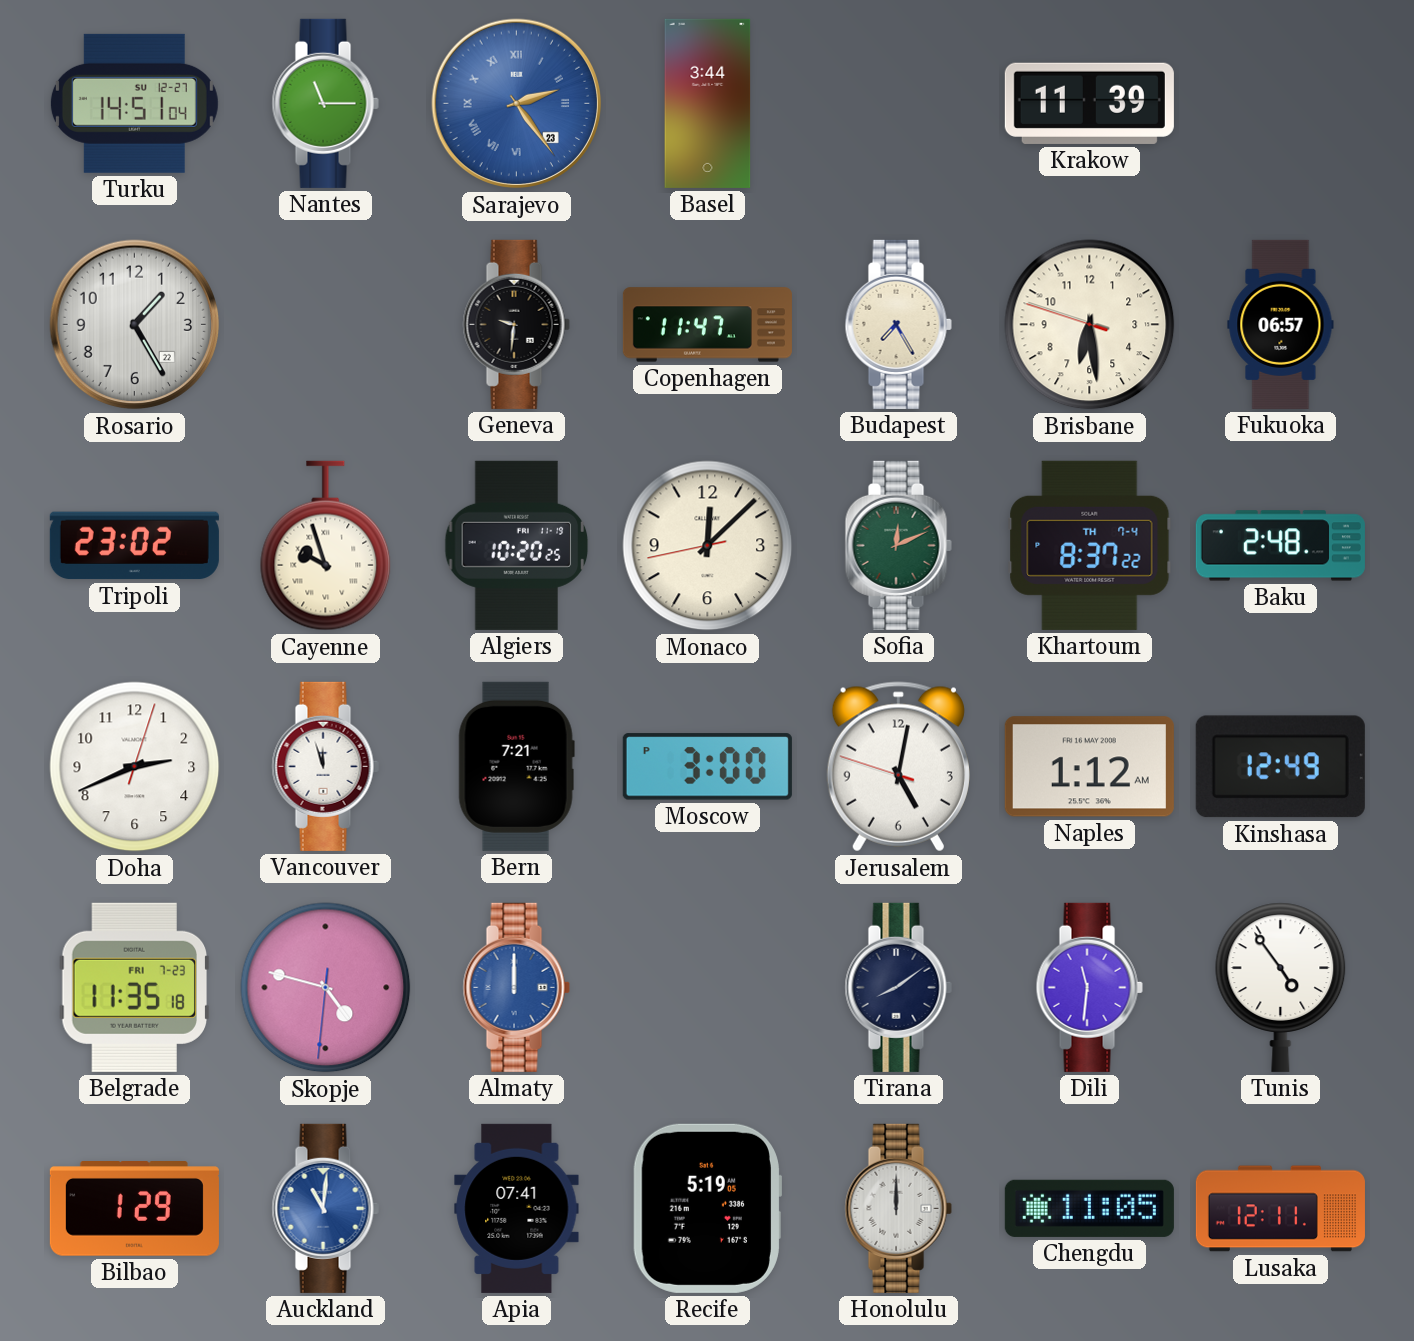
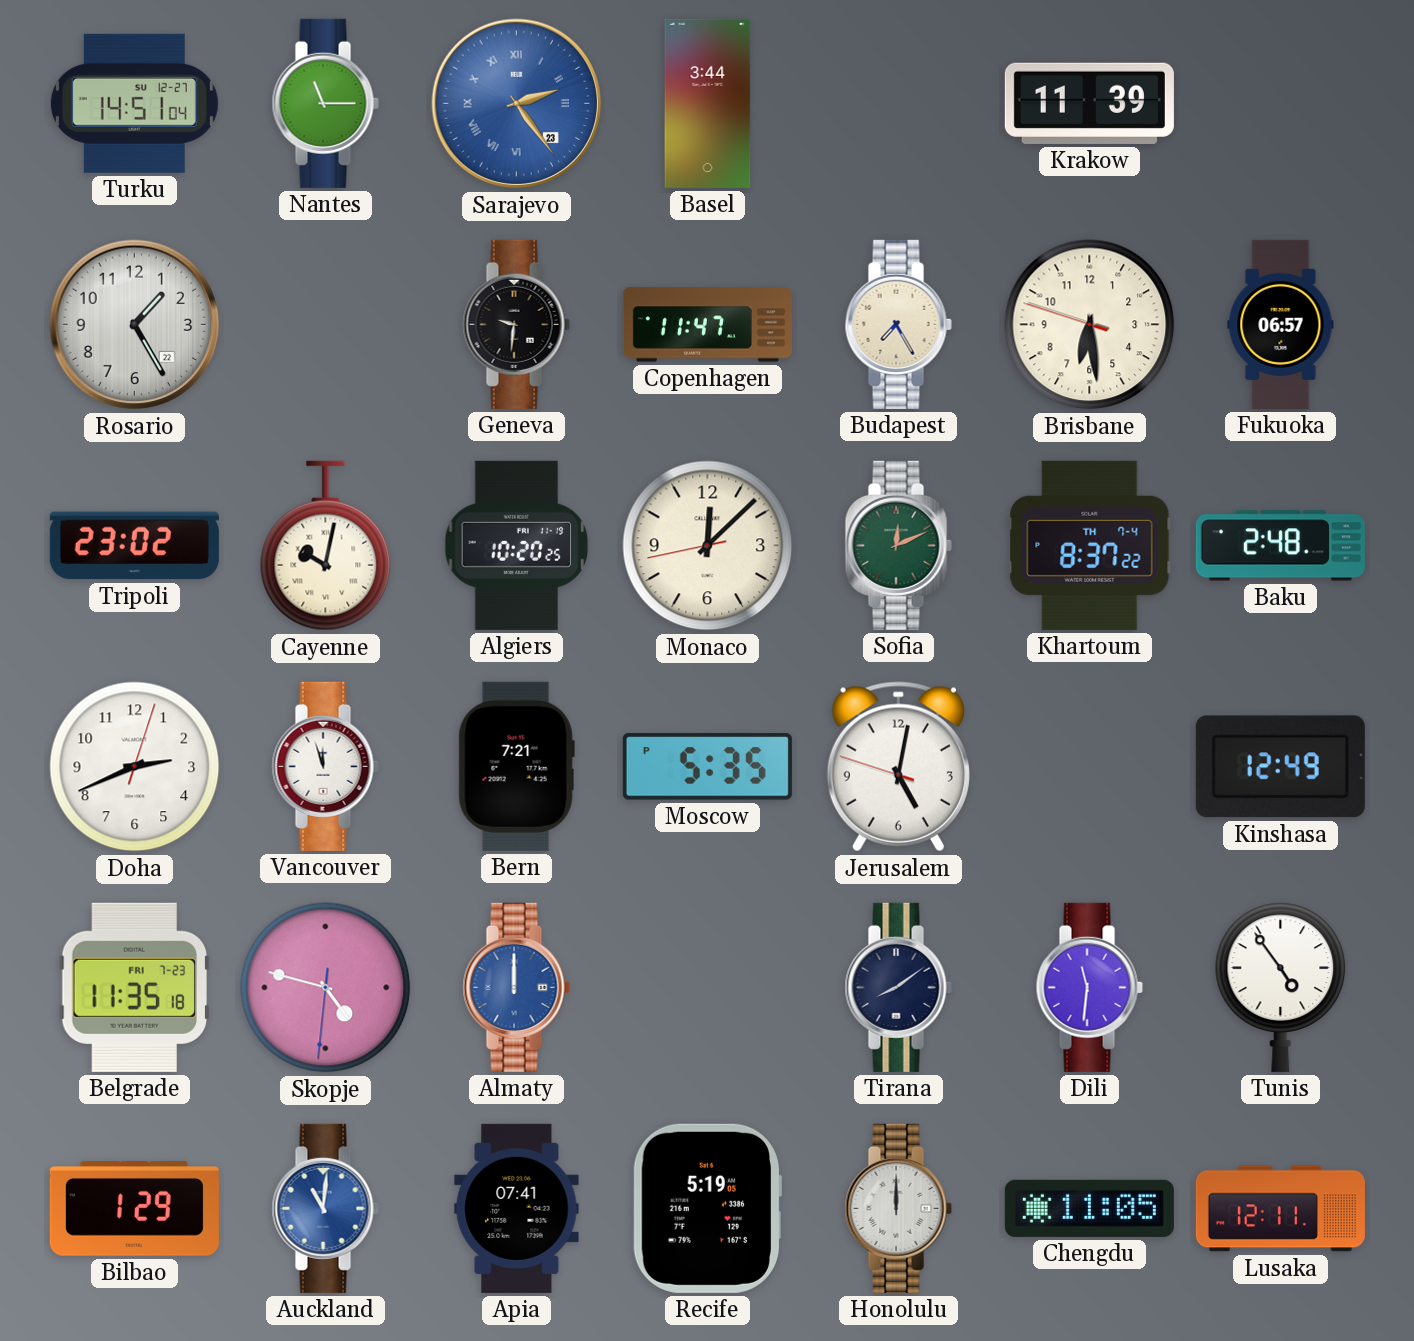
Cayenne: 9:57 -> 10:02 (326, 546)
Moscow: 3:00 -> 5:35 (707, 767)
Naples: 1:12 -> none (1089, 767)
